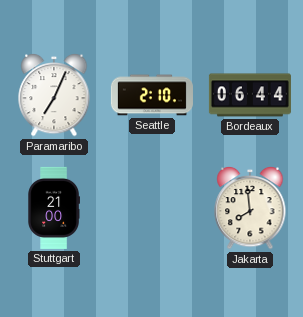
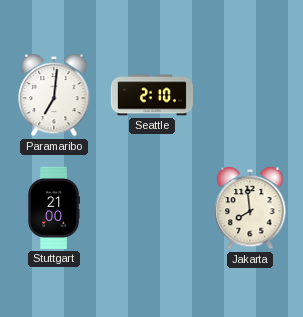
Paramaribo: 7:04 -> 7:01 (54, 95)
Bordeaux: 06:44 -> none (250, 95)
